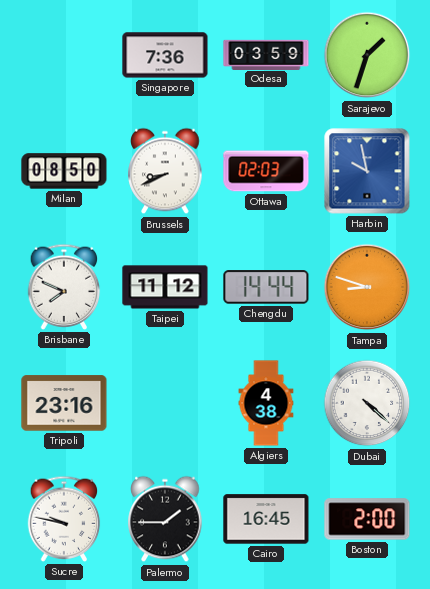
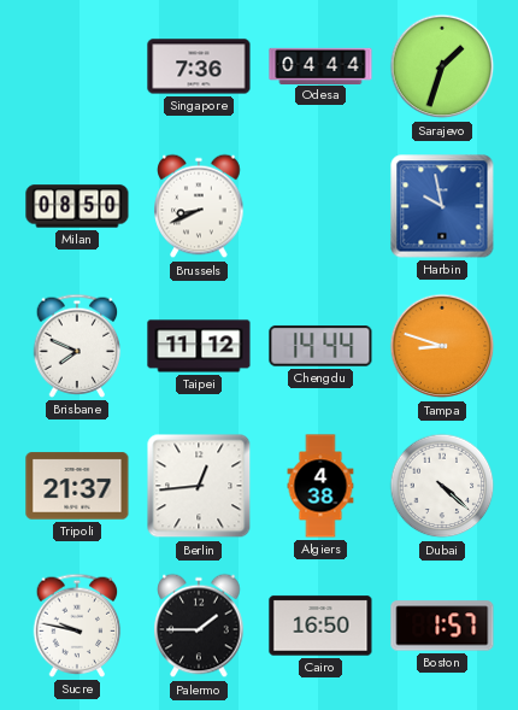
Odesa: 03:59 -> 04:44 (320, 65)
Ottawa: 02:03 -> none (266, 171)
Tripoli: 23:16 -> 21:37 (77, 486)
Berlin: none -> 12:44 (199, 486)
Cairo: 16:45 -> 16:50 (320, 626)
Boston: 2:00 -> 1:57 (442, 626)
